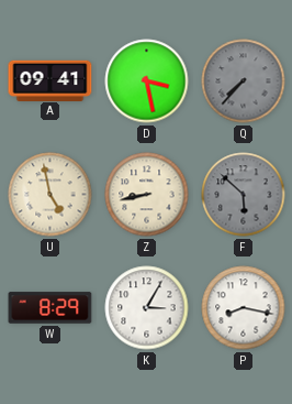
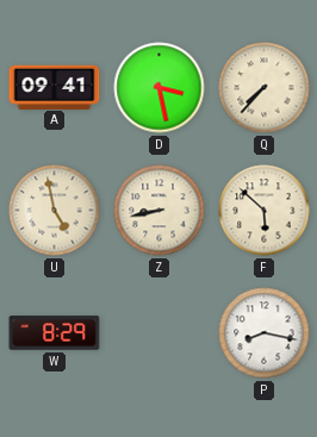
Q dial: grey -> cream (265, 88)
F dial: grey -> cream (265, 211)
K: 3:05 -> none (147, 308)
